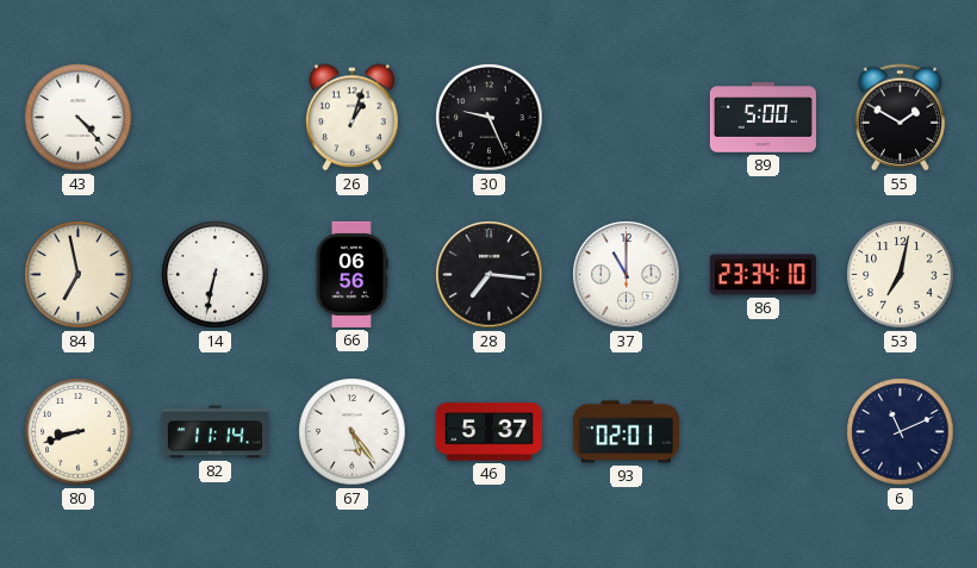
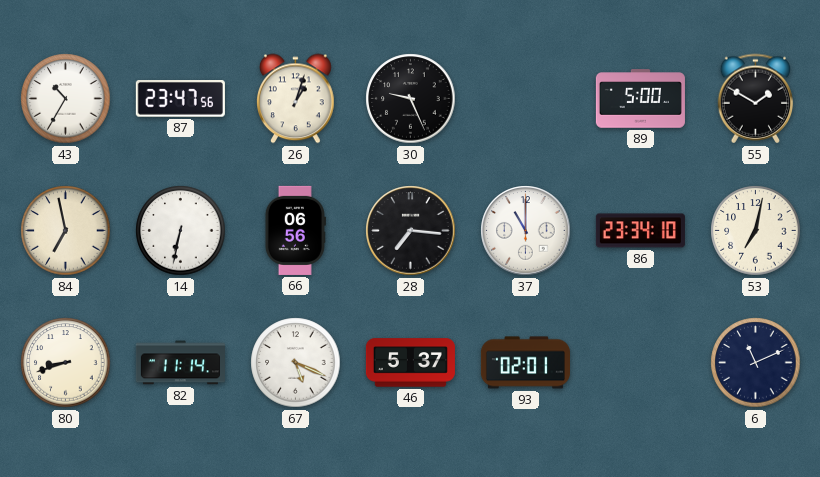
43: 4:23 -> 10:35 (66, 99)
87: none -> 23:47 (180, 99)
67: 5:24 -> 5:19 (296, 363)
